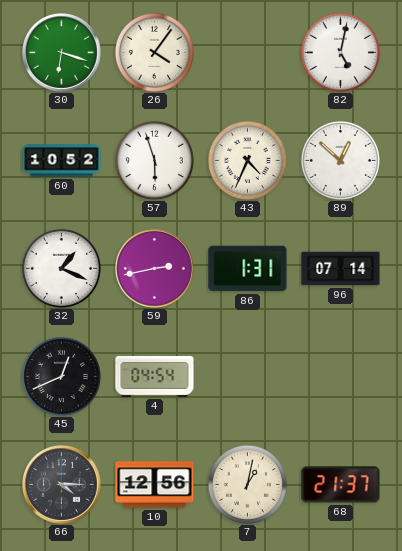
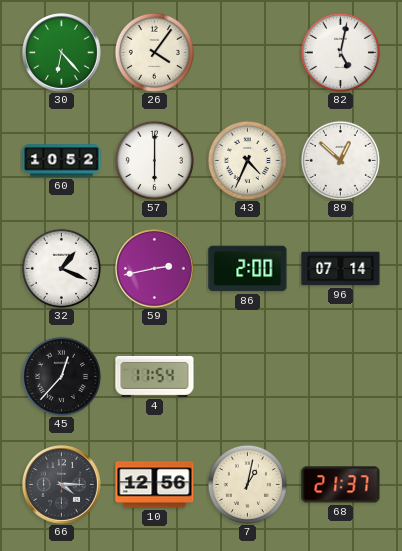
30: 6:18 -> 6:23 (62, 53)
57: 5:57 -> 6:00 (154, 160)
86: 1:31 -> 2:00 (248, 269)
45: 12:41 -> 12:37 (61, 376)
4: 04:54 -> 11:54 (155, 376)
